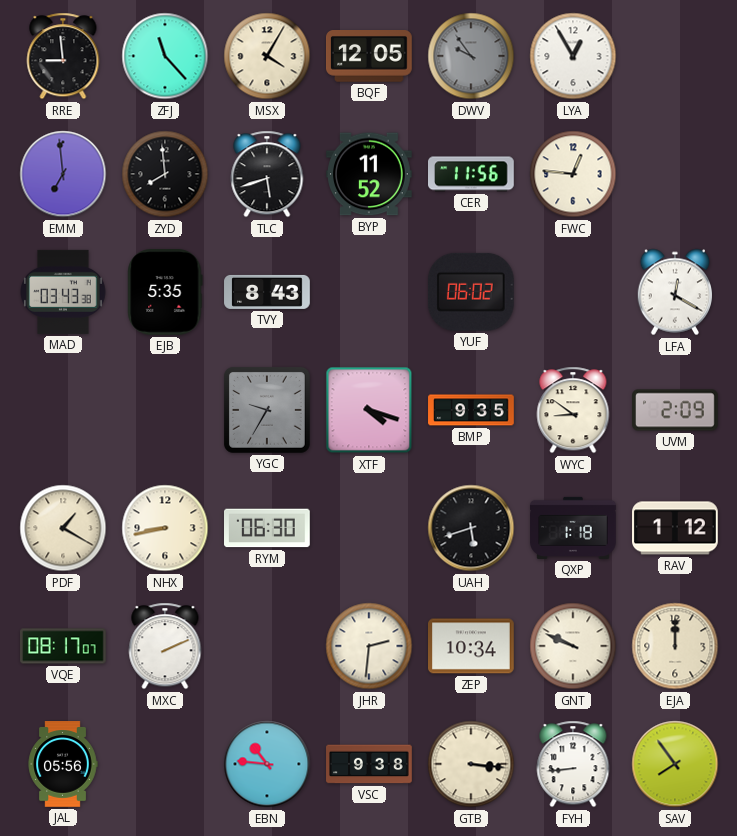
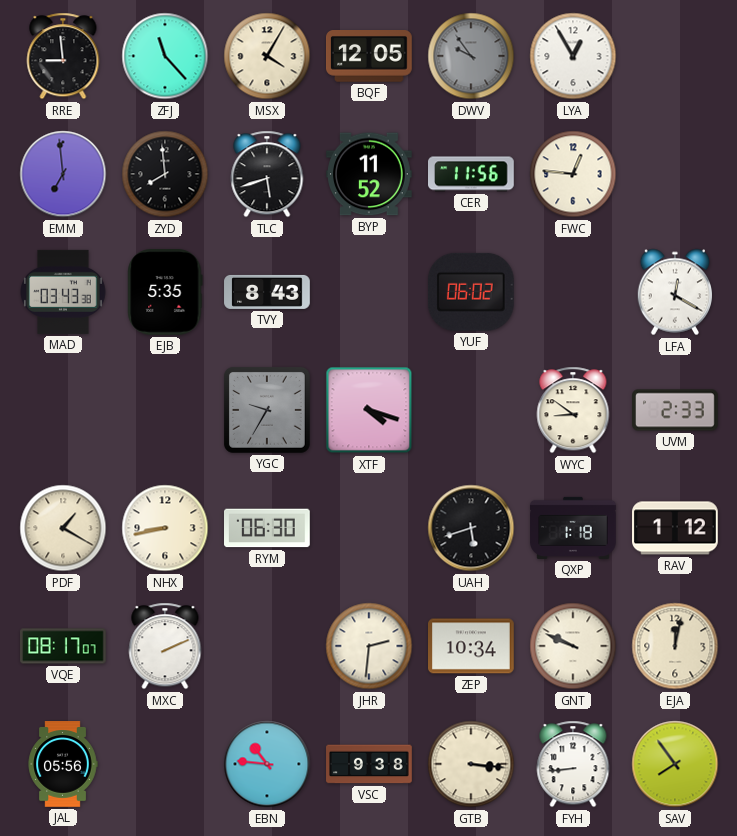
BMP: 9:35 -> none (471, 410)
UVM: 2:09 -> 2:33 (675, 410)
EJA: 12:00 -> 12:02 (675, 646)
